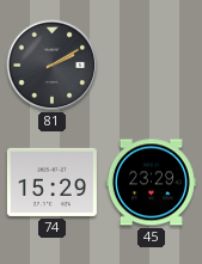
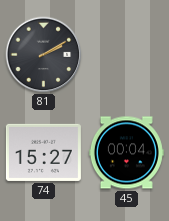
74: 15:29 -> 15:27 (43, 152)
45: 23:29 -> 00:04 (126, 153)
